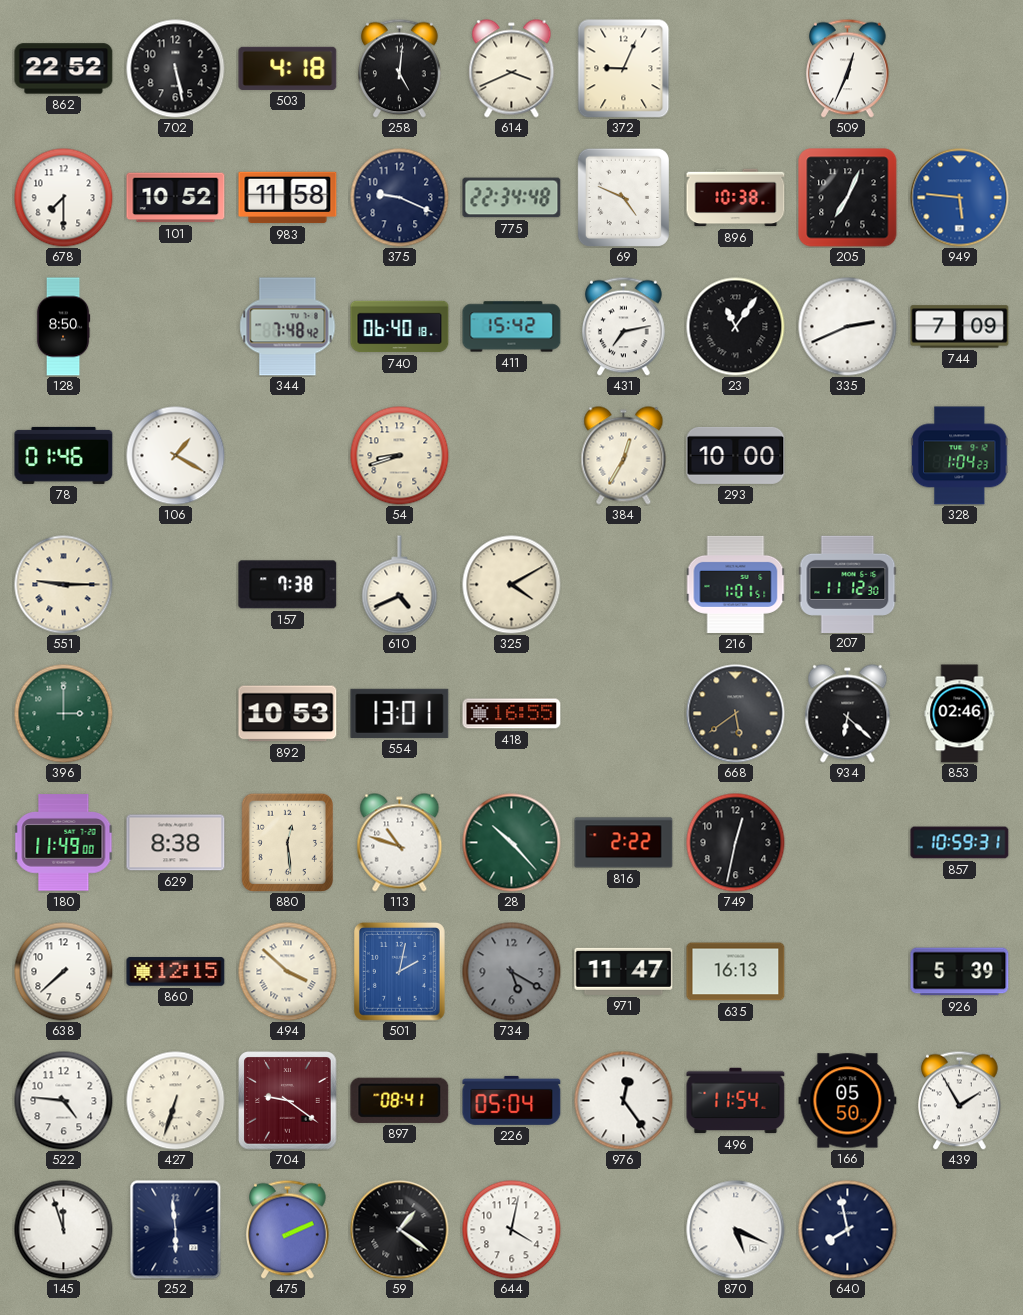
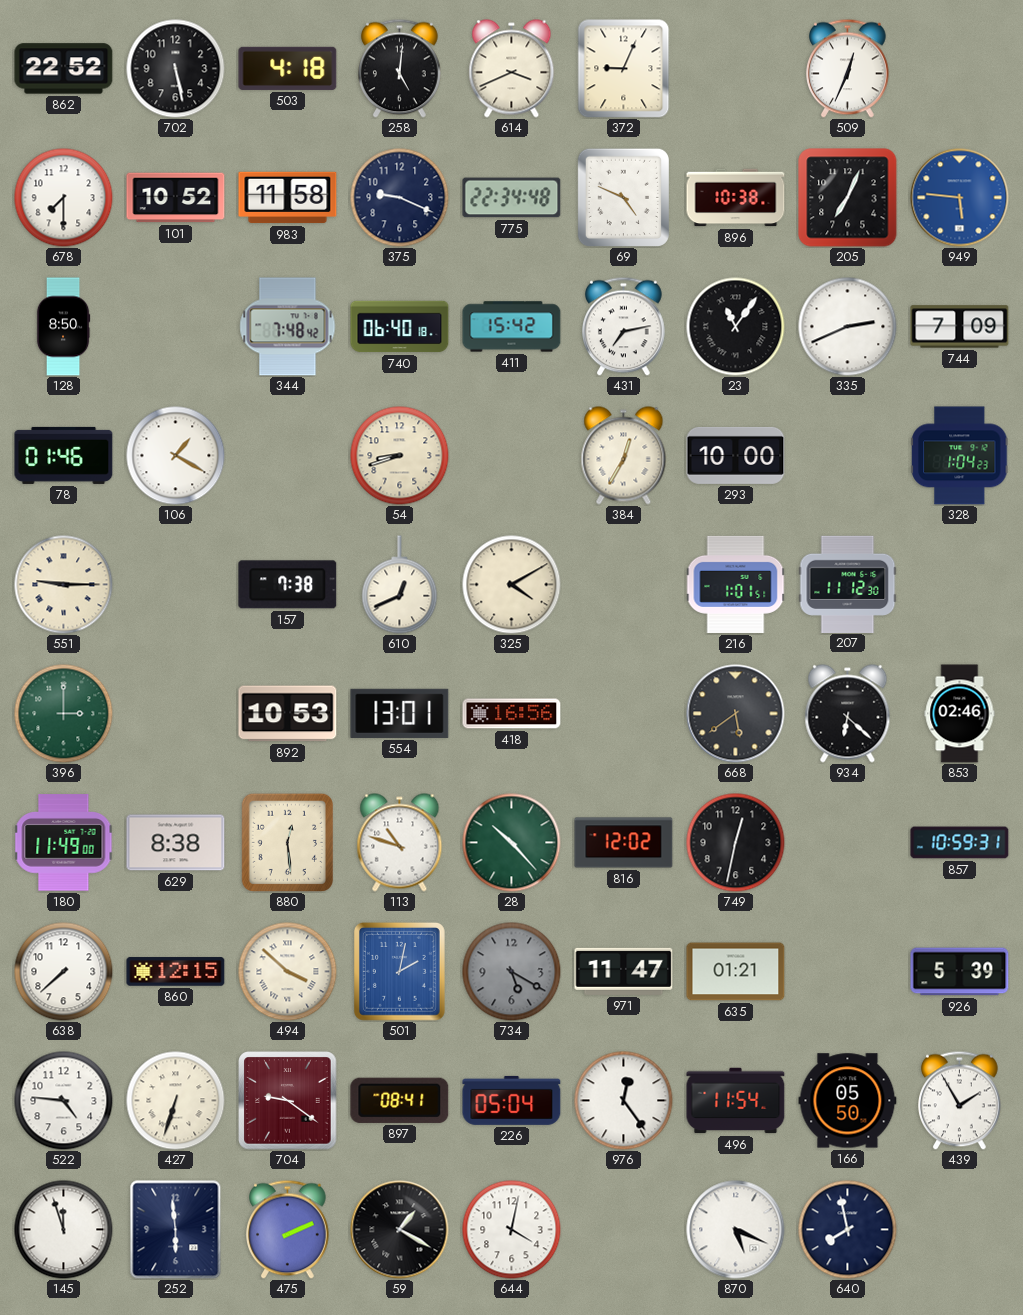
610: 4:41 -> 12:41 (400, 585)
418: 16:55 -> 16:56 (512, 714)
816: 2:22 -> 12:02 (624, 843)
635: 16:13 -> 01:21 (736, 972)
59: 1:21 -> 1:20 (400, 1230)
